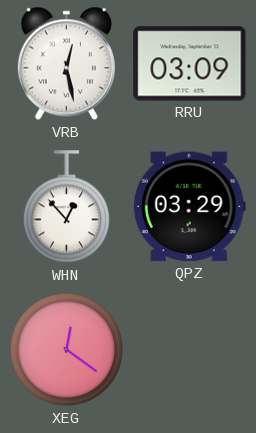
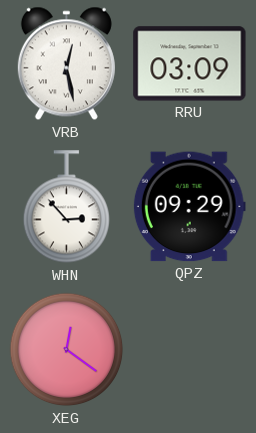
WHN: 12:53 -> 2:53 (66, 207)
QPZ: 03:29 -> 09:29 (189, 207)
